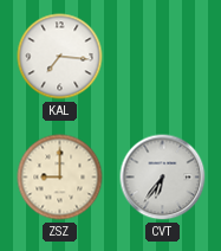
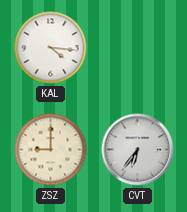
KAL: 7:16 -> 4:16 (51, 48)
